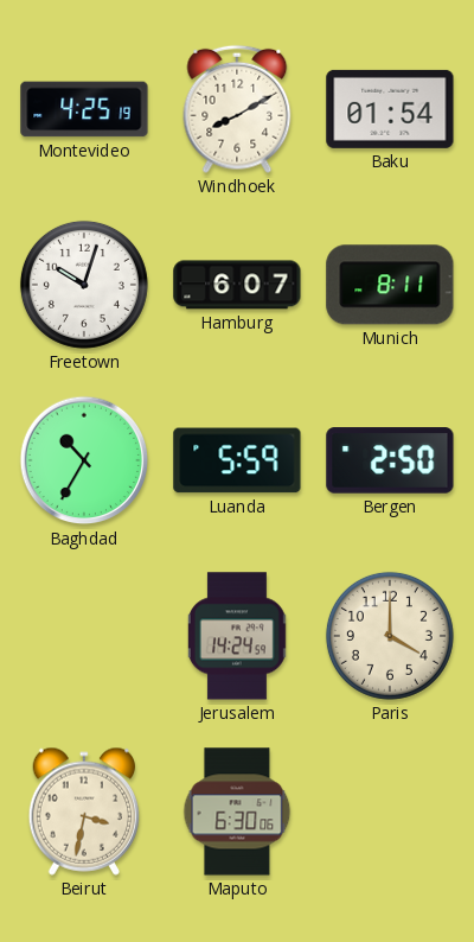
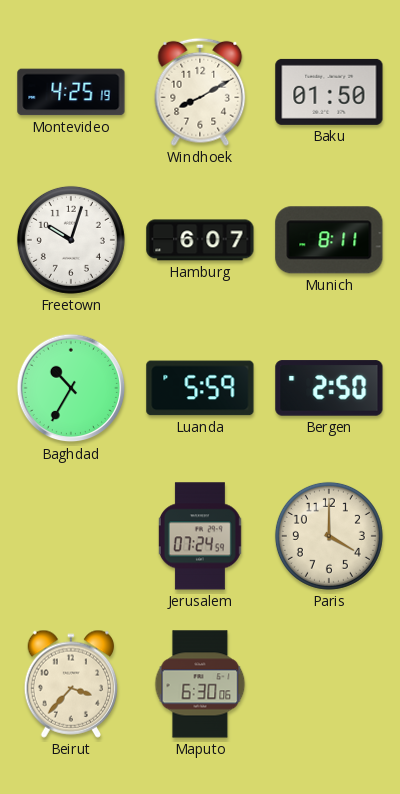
Baku: 01:54 -> 01:50 (329, 92)
Jerusalem: 14:24 -> 07:24 (200, 536)
Beirut: 3:32 -> 3:37 (71, 684)
